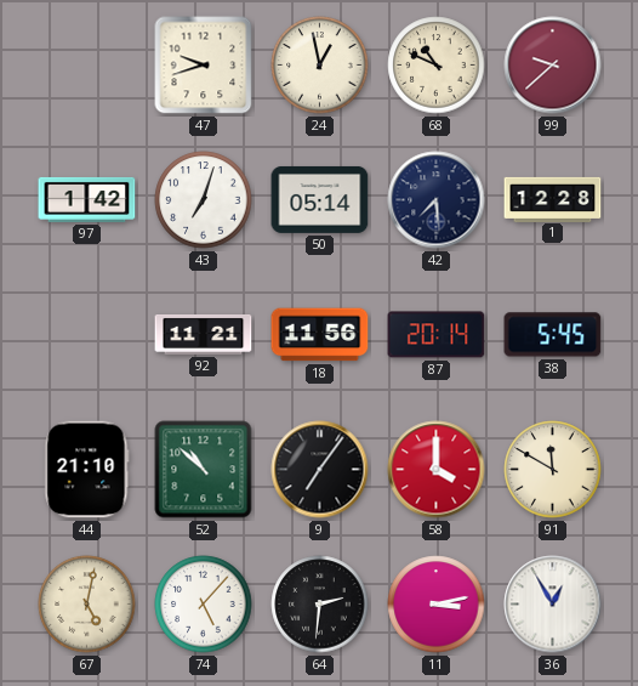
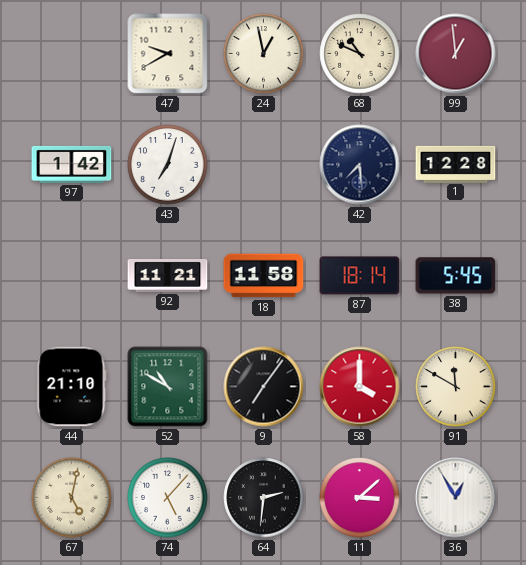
47: 9:42 -> 9:40 (168, 54)
99: 9:38 -> 12:59 (456, 54)
50: 05:14 -> none (320, 199)
18: 11:56 -> 11:58 (264, 276)
87: 20:14 -> 18:14 (360, 276)
52: 10:52 -> 10:50 (168, 387)
11: 3:13 -> 3:08 (360, 498)
